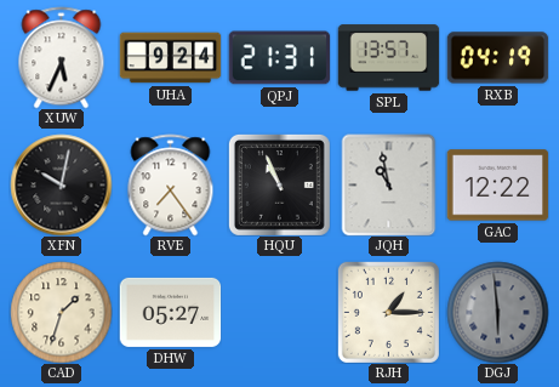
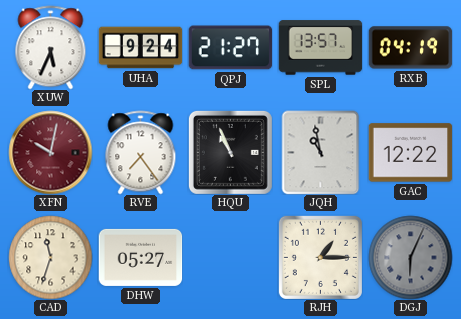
QPJ: 21:31 -> 21:27 (230, 48)
XFN dial: black -> burgundy (50, 152)
CAD: 1:33 -> 11:33 (50, 257)
DGJ: 5:59 -> 6:04 (410, 257)
